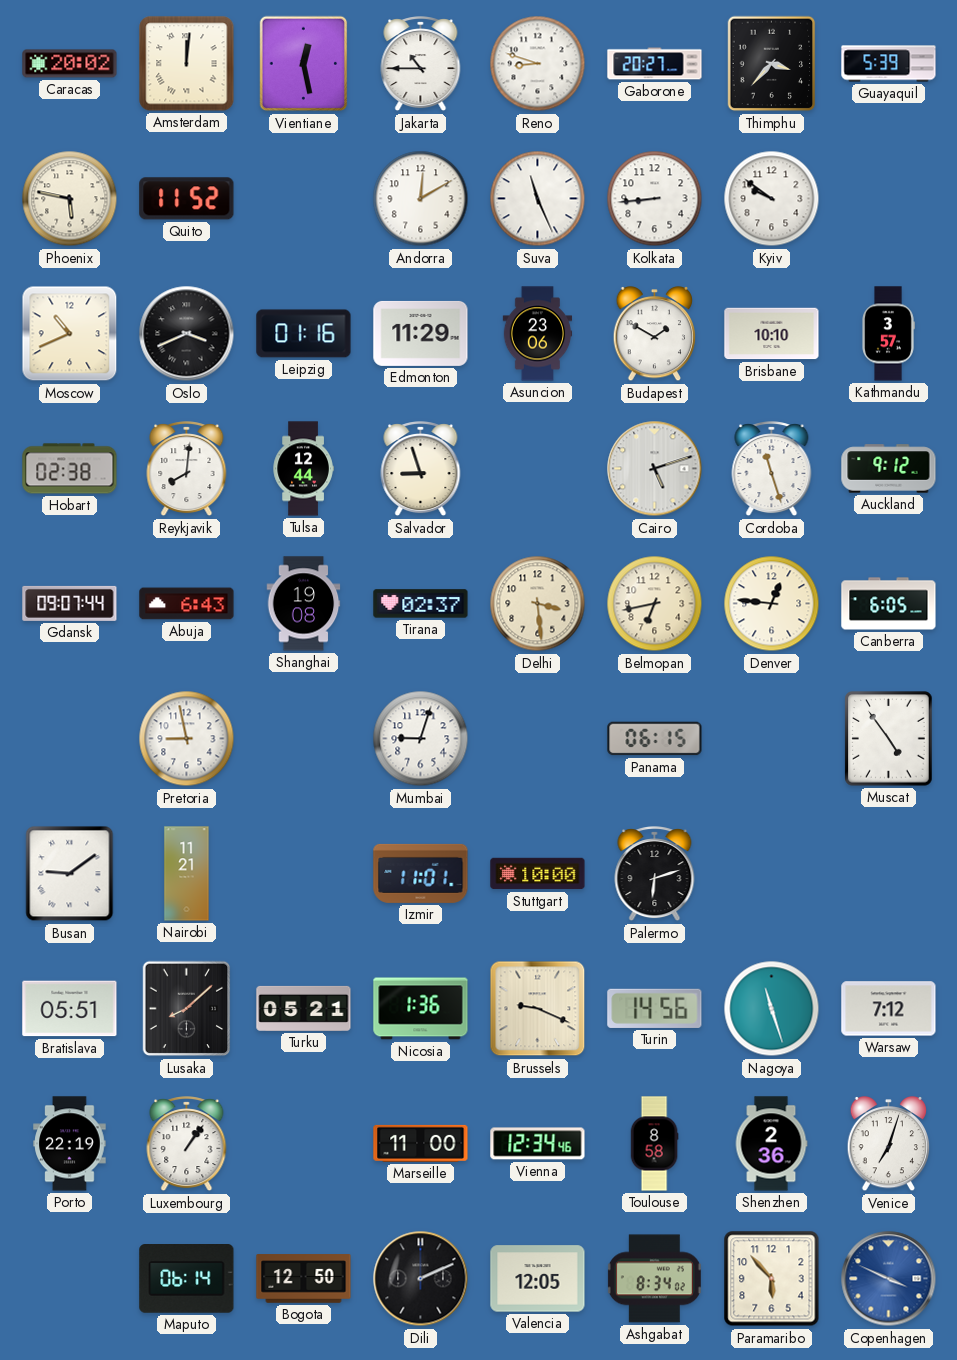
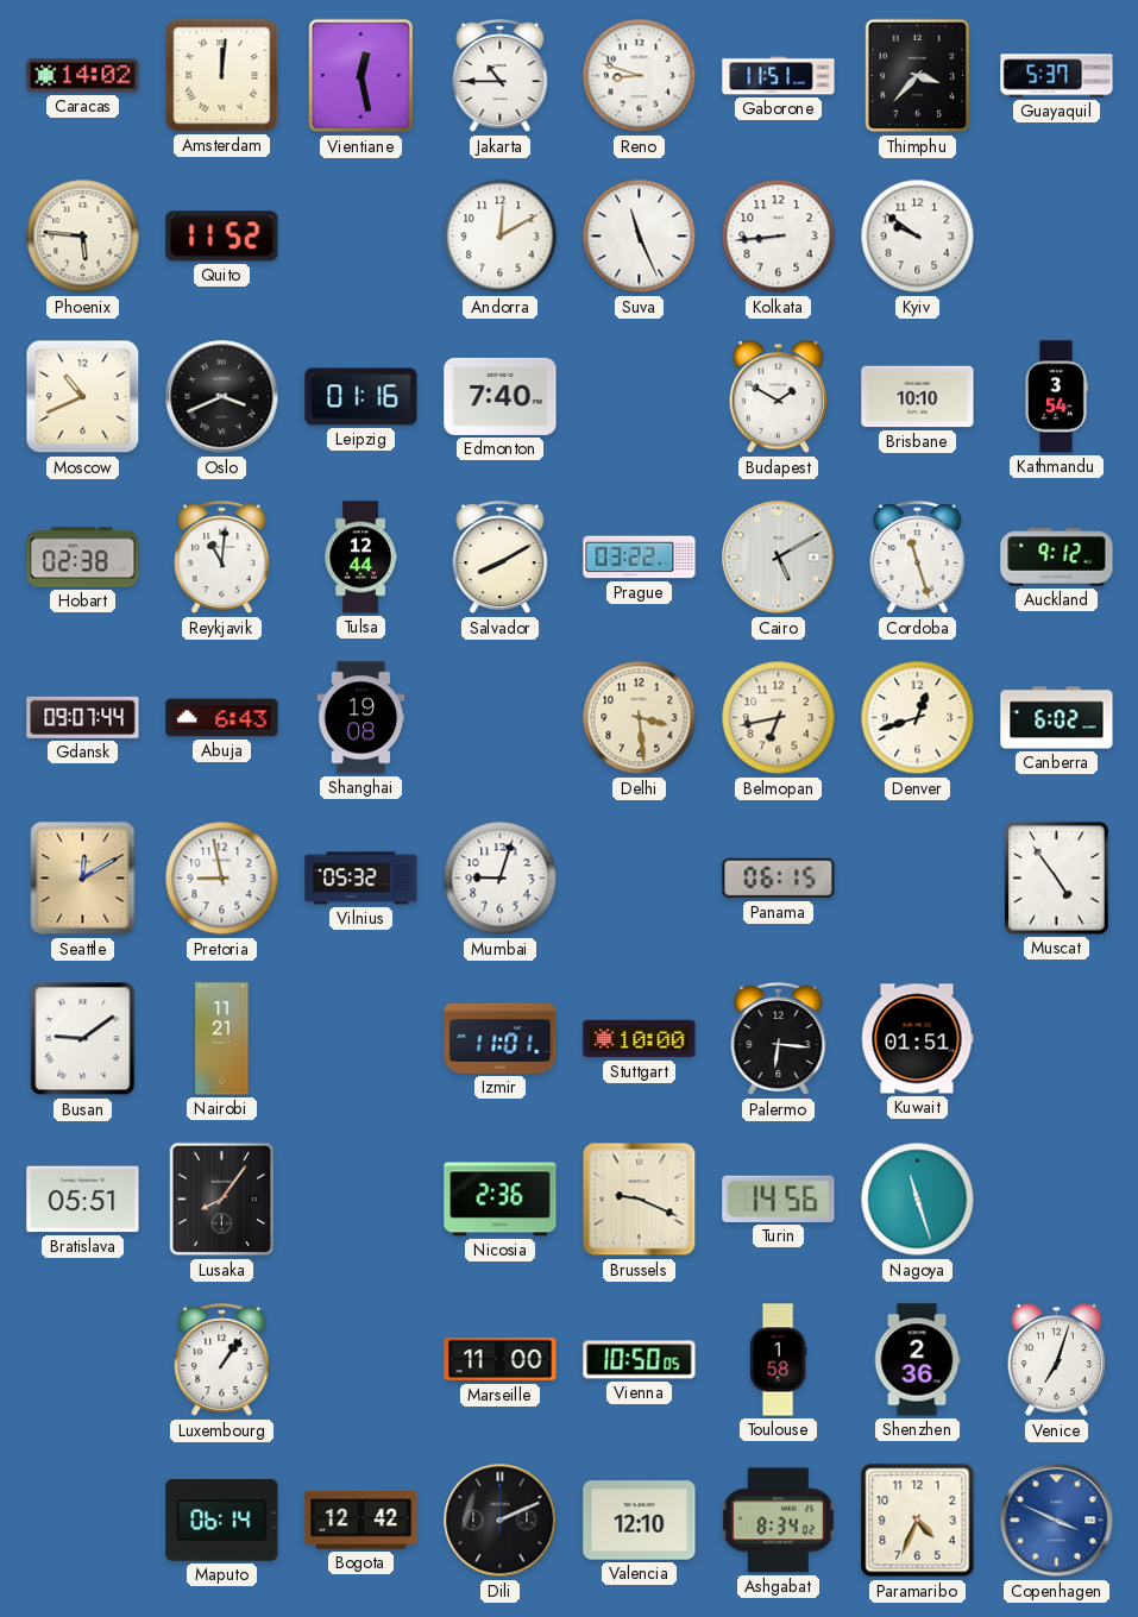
Caracas: 20:02 -> 14:02 (83, 76)
Gaborone: 20:27 -> 11:51 (779, 76)
Guayaquil: 5:39 -> 5:37 (1057, 76)
Phoenix: 5:47 -> 5:46 (83, 237)
Edmonton: 11:29 -> 7:40 (501, 396)
Asuncion: 23:06 -> none (538, 334)
Kathmandu: 3:57 -> 3:54 (1056, 397)
Reykjavik: 8:01 -> 11:01 (222, 558)
Salvador: 8:57 -> 8:10 (501, 558)
Prague: none -> 03:22 (640, 558)
Cairo: 5:12 -> 5:10 (779, 558)
Tirana: 02:37 -> none (421, 604)
Denver: 12:46 -> 12:42 (918, 718)
Canberra: 6:05 -> 6:02 (1057, 718)
Seattle: none -> 12:10 (83, 879)
Vilnius: none -> 05:32 (361, 879)
Palermo: 6:12 -> 6:16 (779, 1039)
Kuwait: none -> 01:51 (917, 1039)
Lusaka: 8:08 -> 8:06 (222, 1200)
Turku: 05:21 -> none (304, 1008)
Nicosia: 1:36 -> 2:36 (501, 1200)
Warsaw: 7:12 -> none (889, 1009)
Porto: 22:19 -> none (70, 1144)
Vienna: 12:34 -> 10:50 (640, 1360)
Toulouse: 8:58 -> 1:58 (778, 1360)
Bogota: 12:50 -> 12:42 (361, 1521)
Valencia: 12:05 -> 12:10 (640, 1521)
Paramaribo: 5:53 -> 4:34 (918, 1521)
